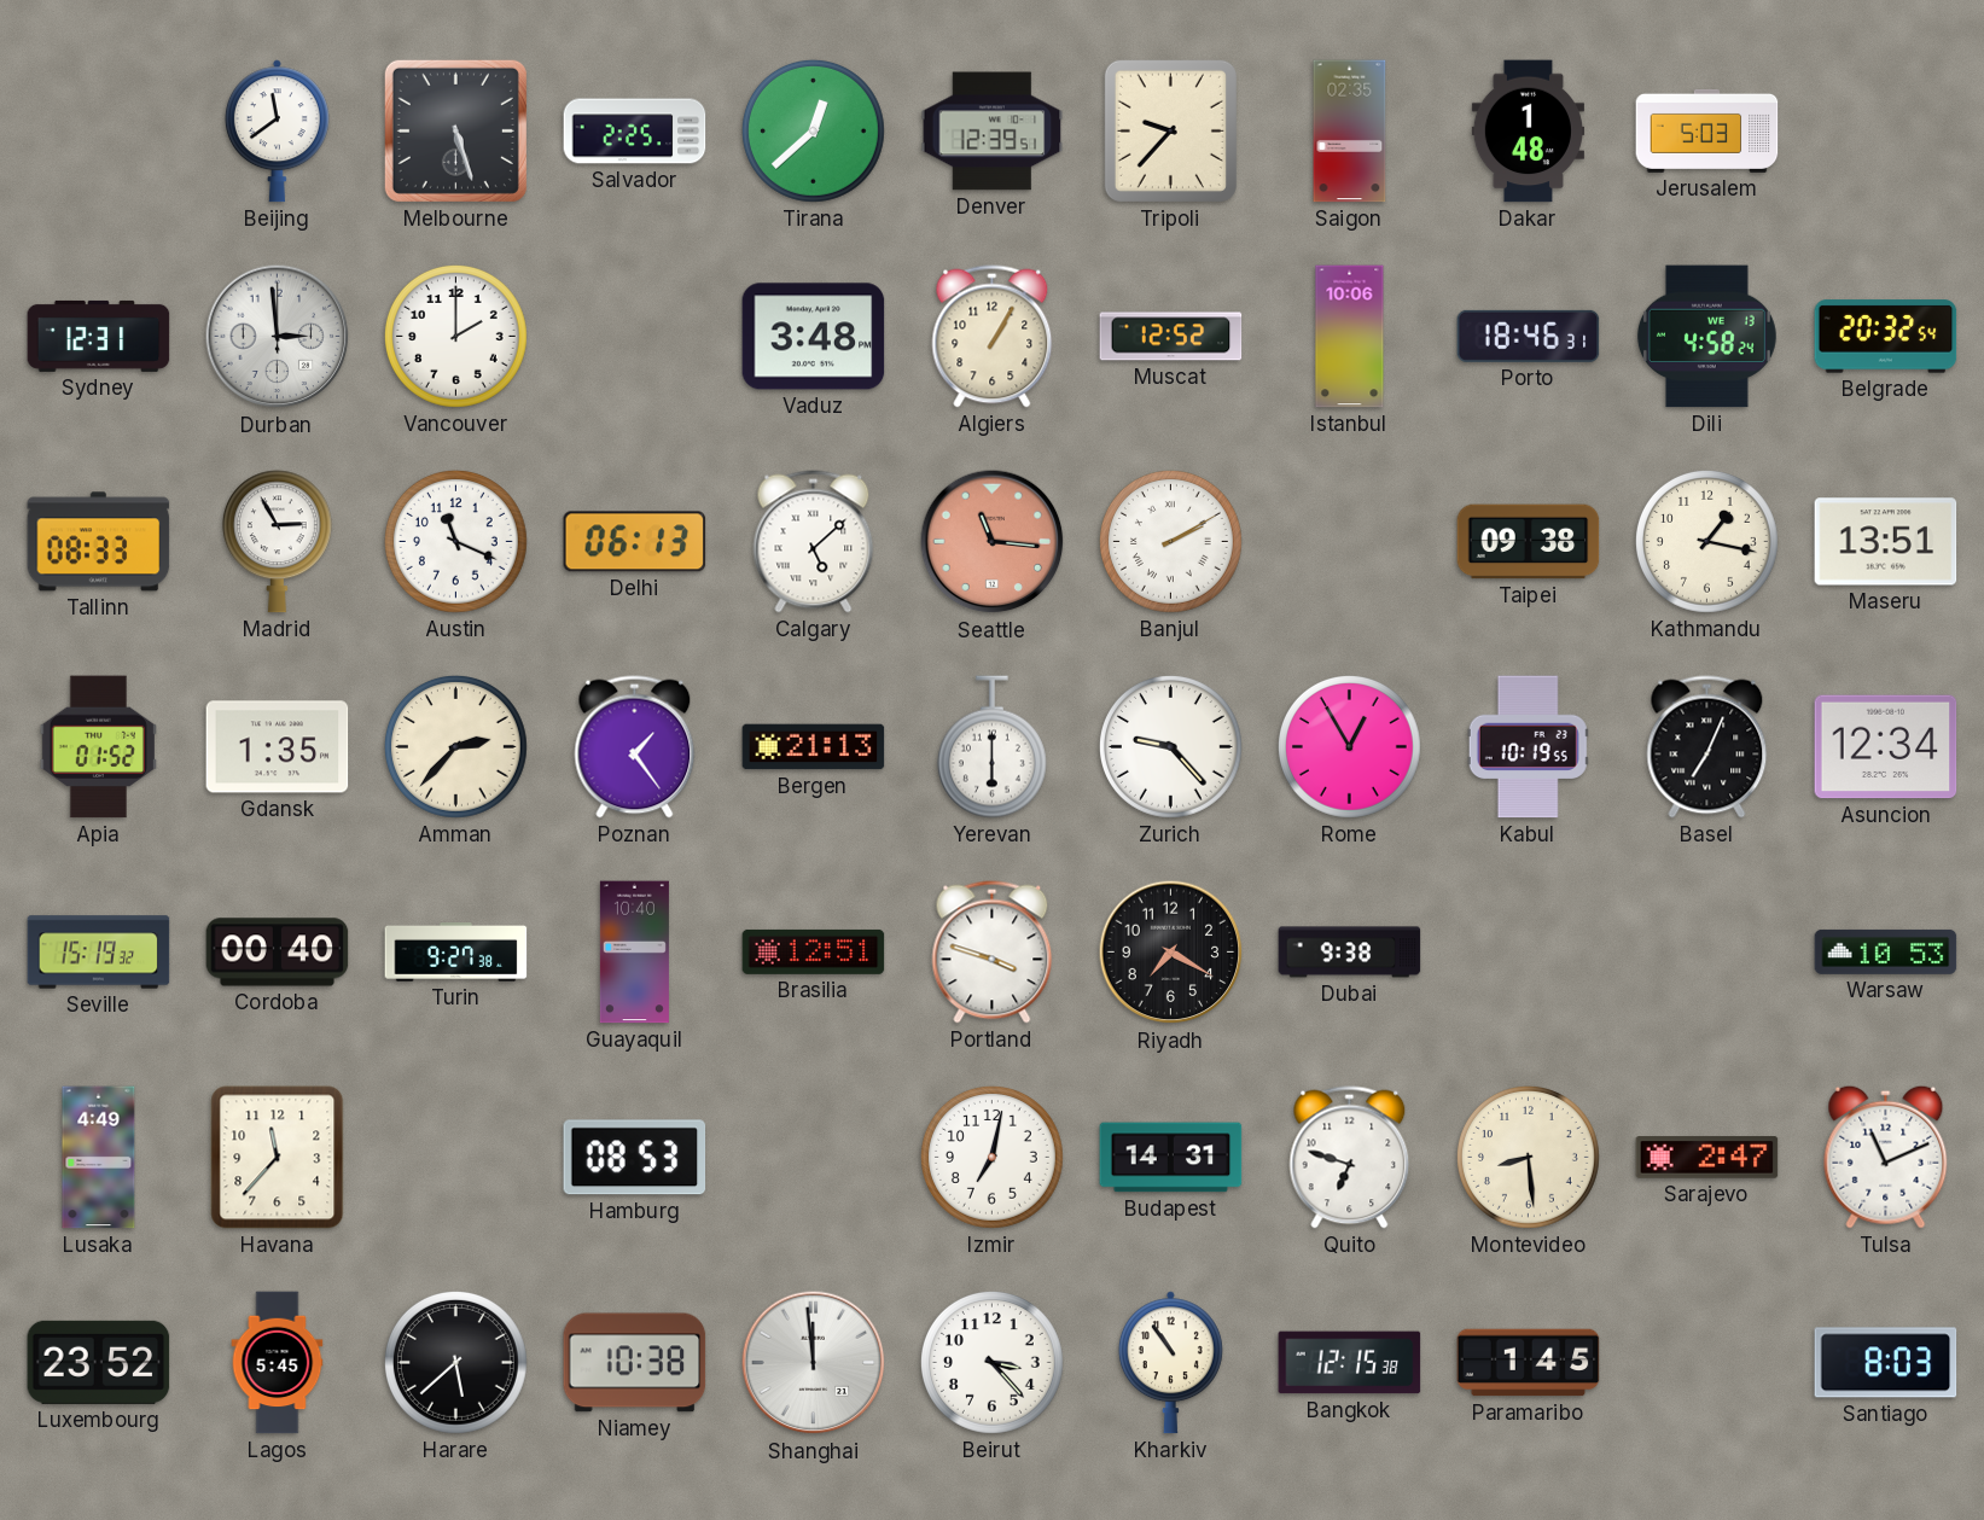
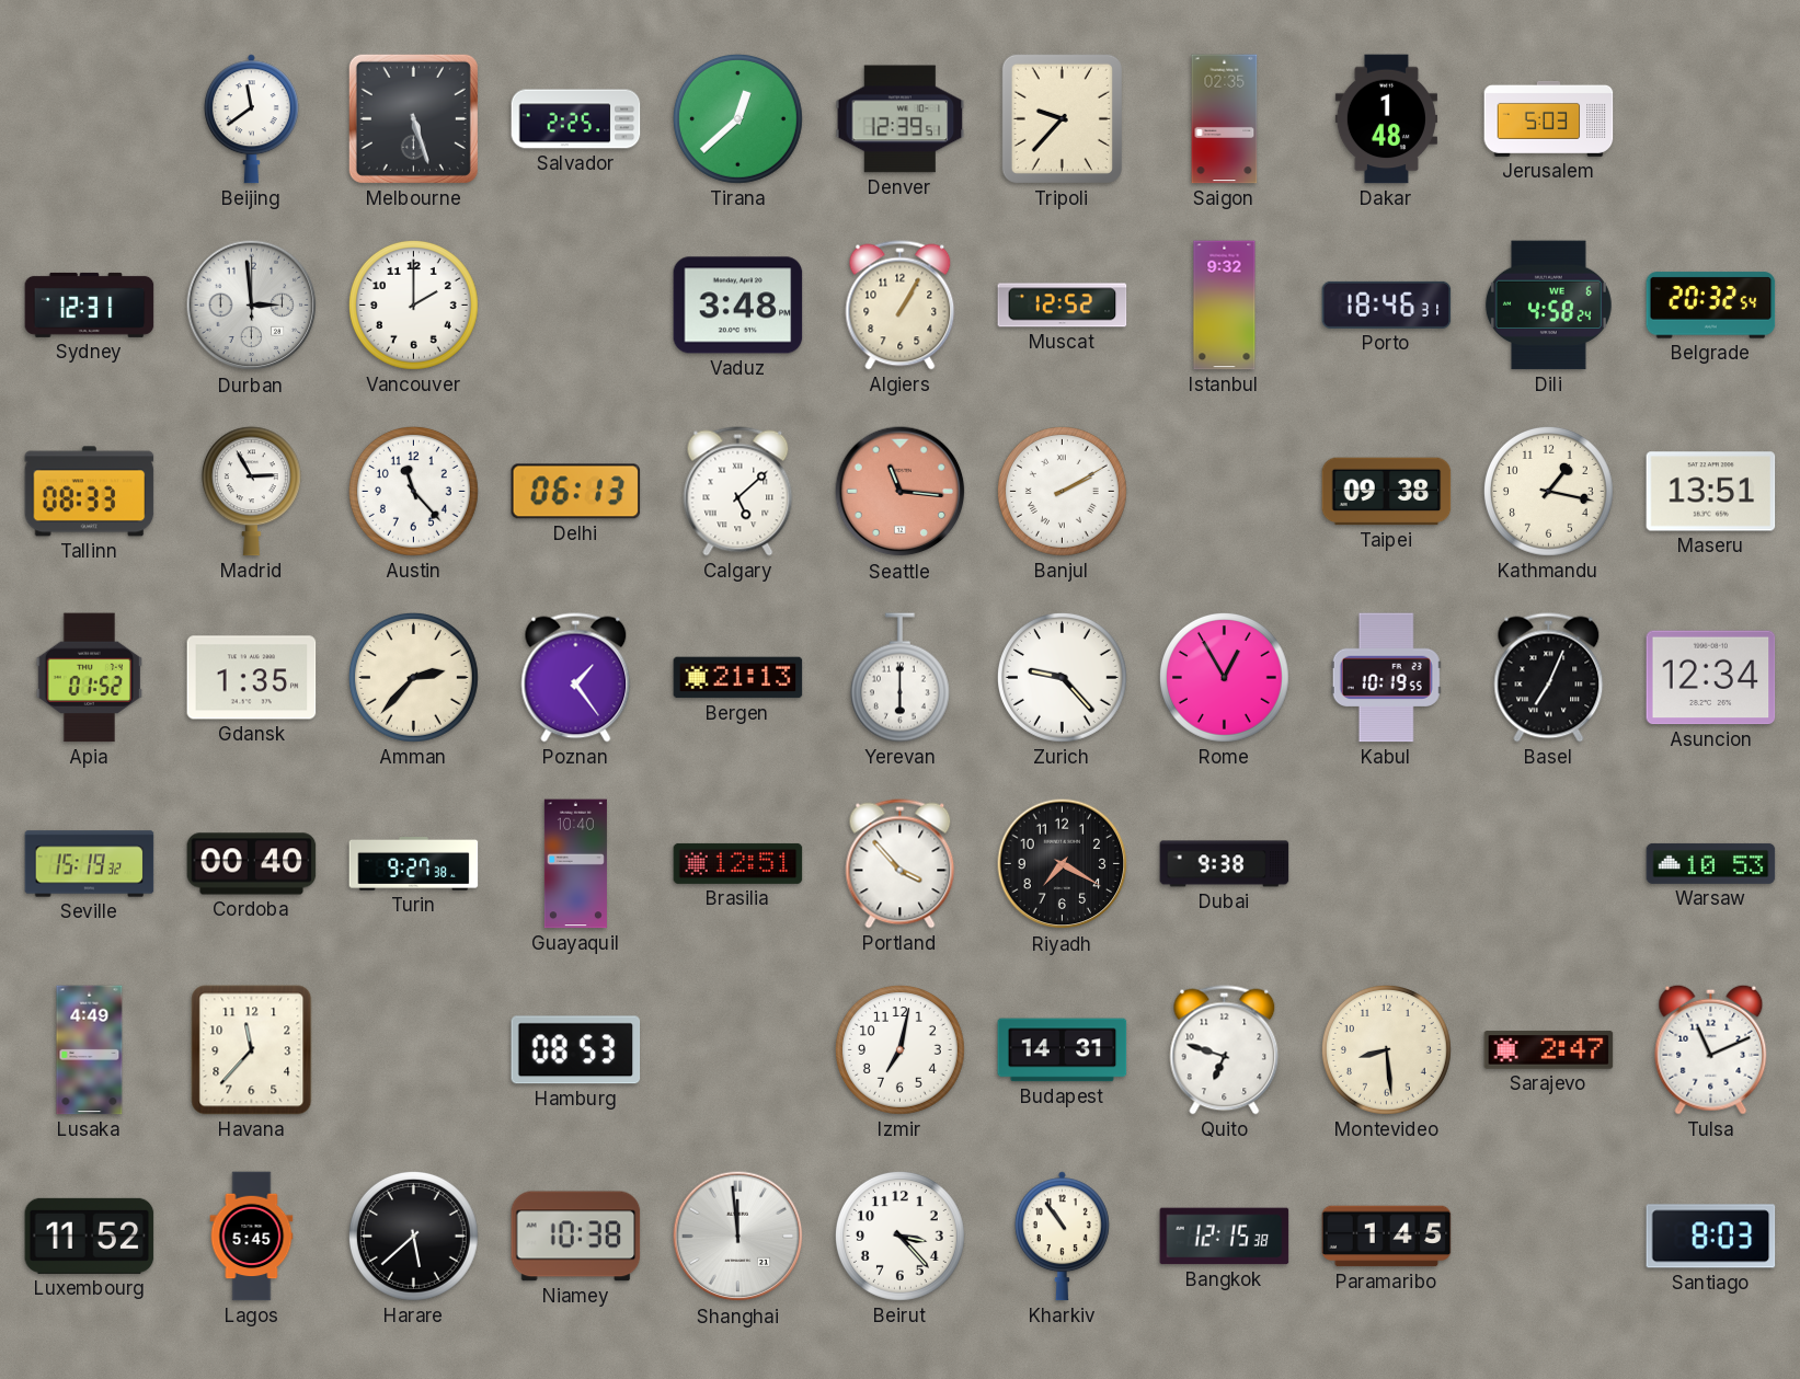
Istanbul: 10:06 -> 9:32 (1225, 306)
Dili date: WE 13 -> WE 6 (1548, 306)
Austin: 11:19 -> 11:23 (413, 491)
Portland: 3:48 -> 3:53 (901, 864)
Luxembourg: 23:52 -> 11:52 (90, 1236)
